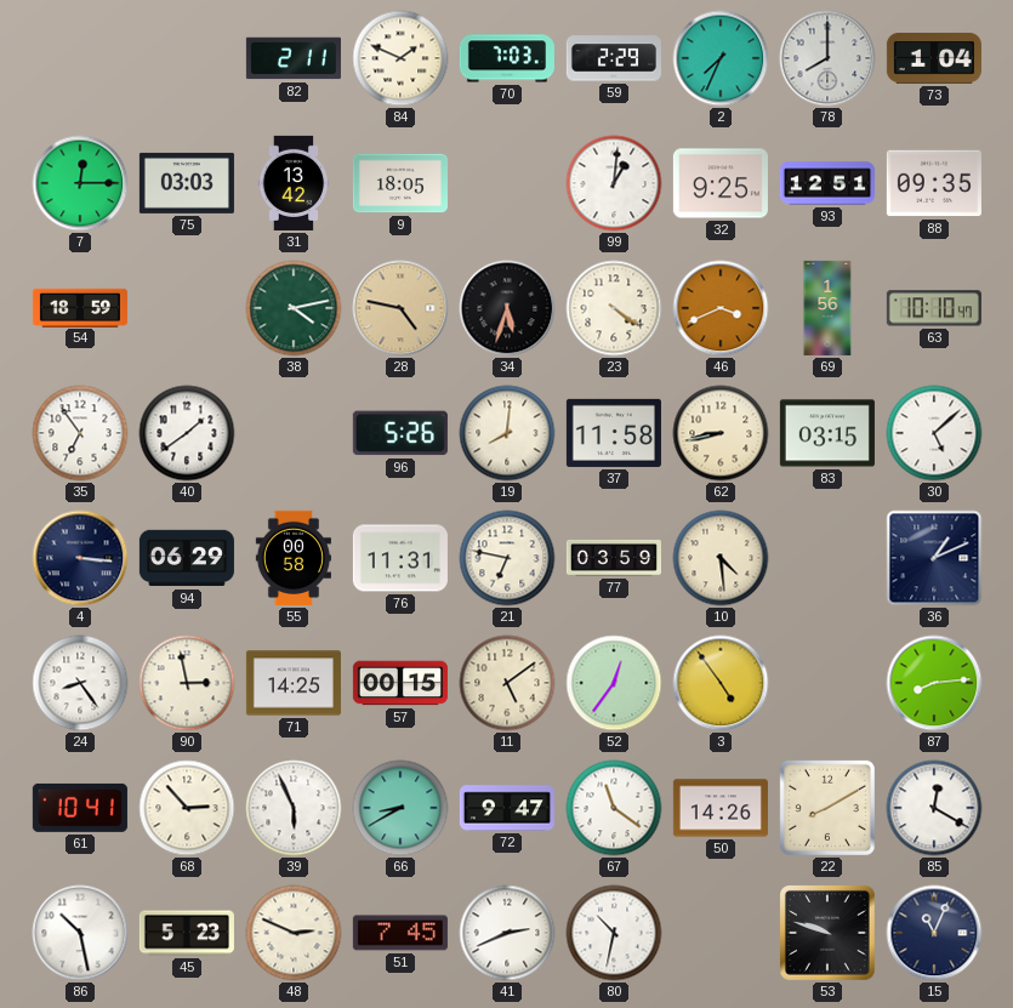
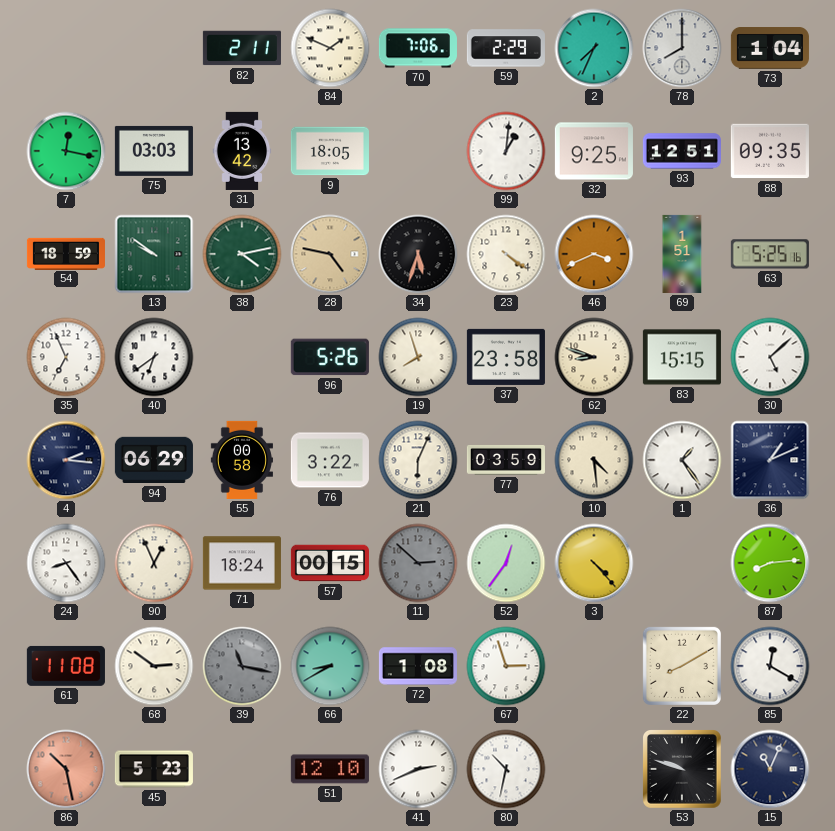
70: 7:03 -> 7:06 (418, 48)
7: 12:15 -> 12:17 (66, 151)
13: none -> 9:51 (154, 254)
69: 1:56 -> 1:51 (682, 254)
63: 10:10 -> 5:25 (770, 254)
35: 6:54 -> 6:56 (66, 357)
40: 1:39 -> 6:39 (154, 357)
19: 8:01 -> 7:57 (418, 357)
37: 11:58 -> 23:58 (506, 357)
62: 8:43 -> 8:48 (594, 357)
83: 03:15 -> 15:15 (682, 357)
4: 3:16 -> 2:16 (66, 460)
76: 11:31 -> 3:22 (330, 460)
21: 6:47 -> 6:04 (418, 460)
1: none -> 1:24 (682, 460)
90: 2:58 -> 12:56 (154, 563)
71: 14:25 -> 18:24 (242, 563)
11: 5:09 -> 2:52 (418, 563)
11 dial: cream -> grey (418, 563)
3: 4:54 -> 4:23 (594, 563)
61: 10:41 -> 11:08 (66, 666)
68: 2:53 -> 2:51 (154, 666)
39: 5:56 -> 11:17 (242, 666)
39 dial: white -> grey (242, 666)
72: 9:47 -> 1:08 (418, 666)
67: 11:21 -> 2:57 (506, 666)
50: 14:26 -> none (721, 808)
86 dial: white -> salmon (66, 769)
48: 2:49 -> none (294, 933)
51: 7:45 -> 12:10 (330, 769)
